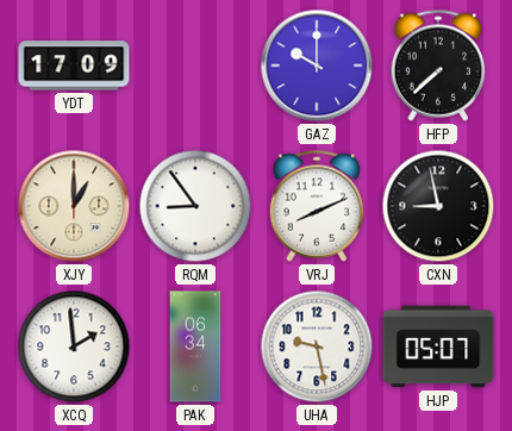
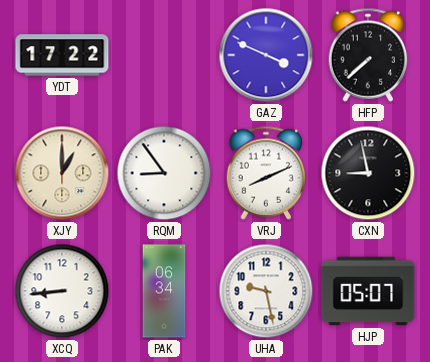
YDT: 17:09 -> 17:22 (62, 55)
GAZ: 10:00 -> 3:49 (266, 55)
XCQ: 1:59 -> 8:44 (62, 291)
